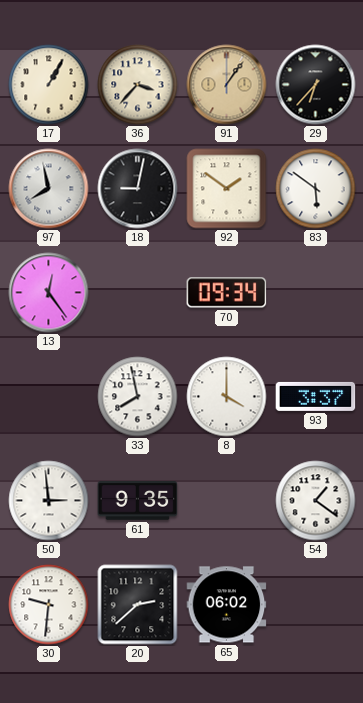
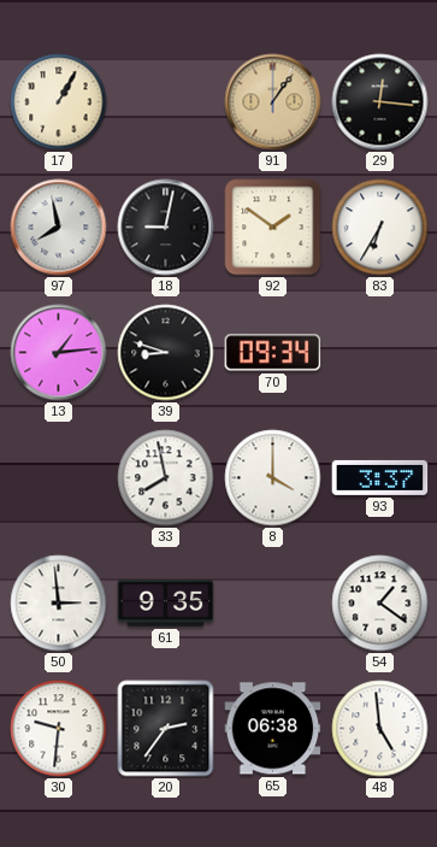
36: 3:37 -> none (138, 85)
29: 6:37 -> 12:16 (380, 102)
83: 5:51 -> 6:35 (380, 228)
13: 12:24 -> 1:14 (59, 353)
39: none -> 8:48 (166, 353)
20: 2:38 -> 2:36 (166, 729)
65: 06:02 -> 06:38 (273, 729)
48: none -> 4:59 (380, 729)
